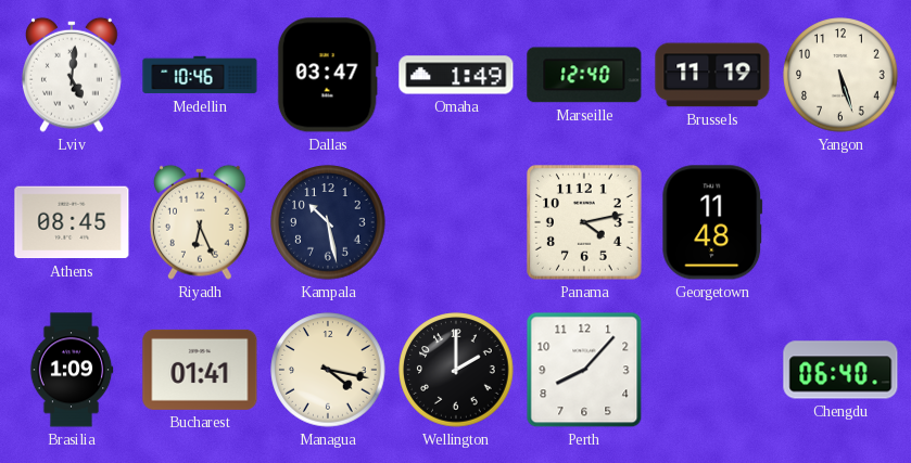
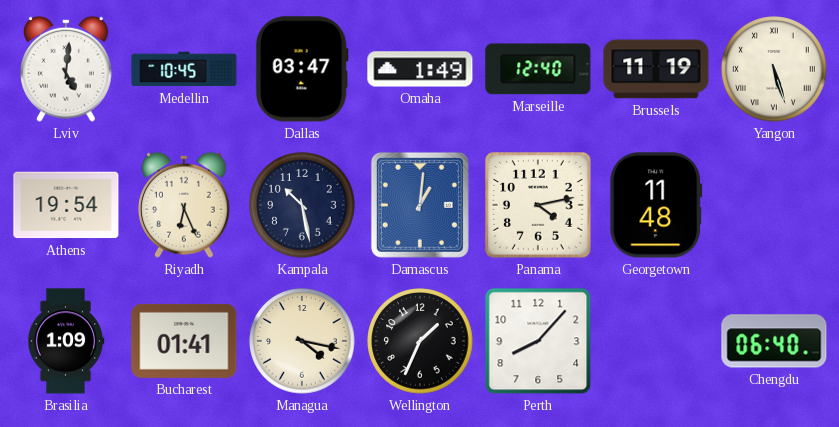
Medellin: 10:46 -> 10:45 (184, 69)
Yangon numerals: Arabic -> Roman (774, 69)
Athens: 08:45 -> 19:54 (66, 205)
Damascus: none -> 1:01 (420, 205)
Wellington: 2:00 -> 1:34 (420, 341)
